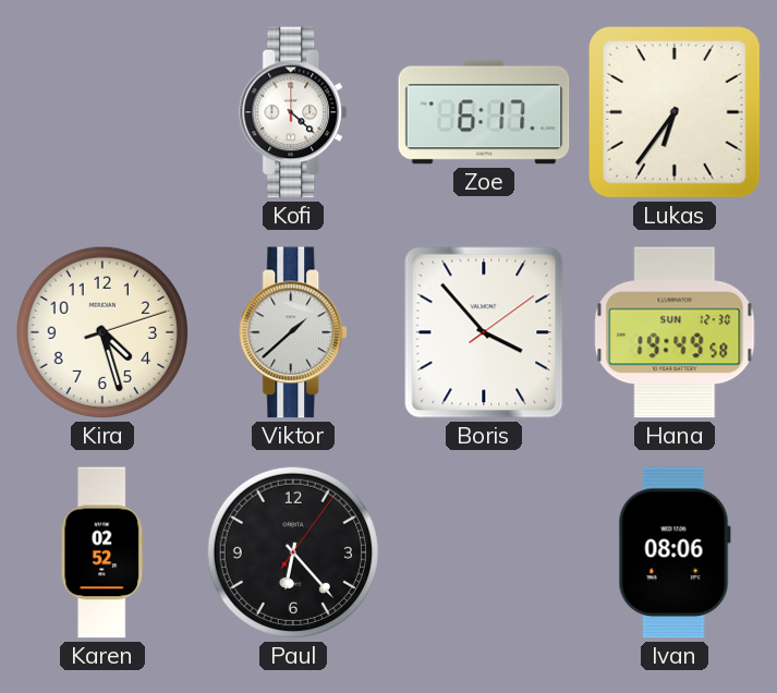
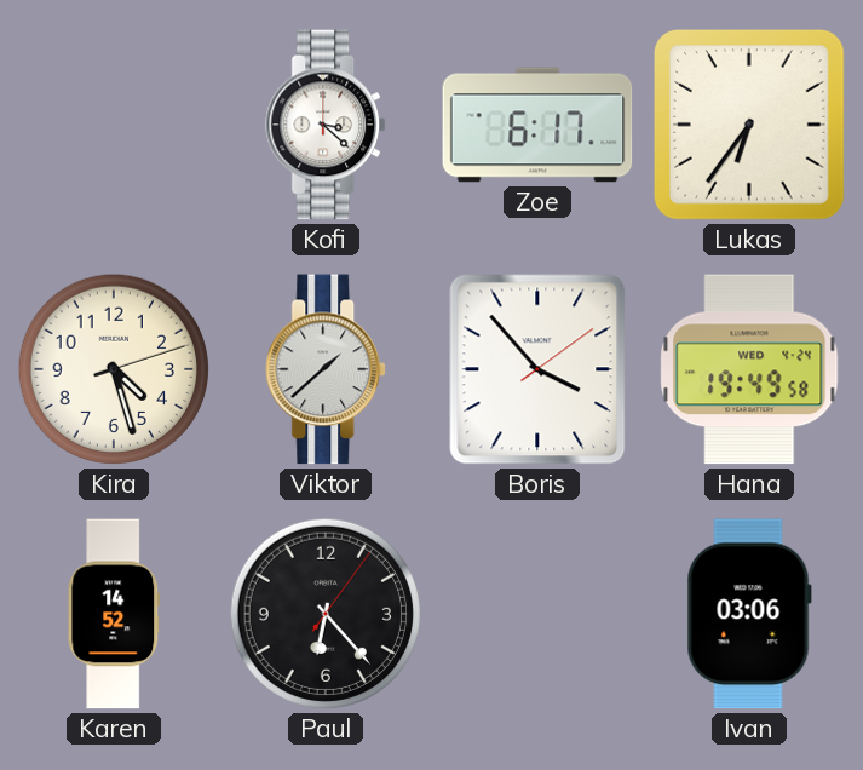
Kofi: 4:22 -> 3:22 (327, 125)
Hana date: SUN 12-30 -> WED 4-24 (749, 369)
Karen: 02:52 -> 14:52 (114, 614)
Ivan: 08:06 -> 03:06 (749, 614)
